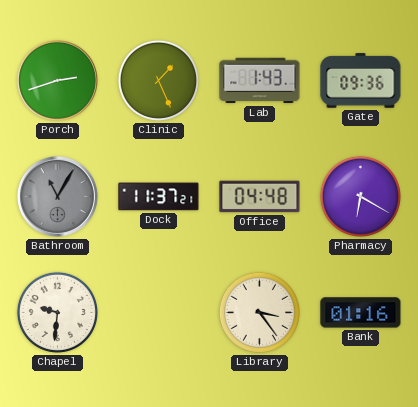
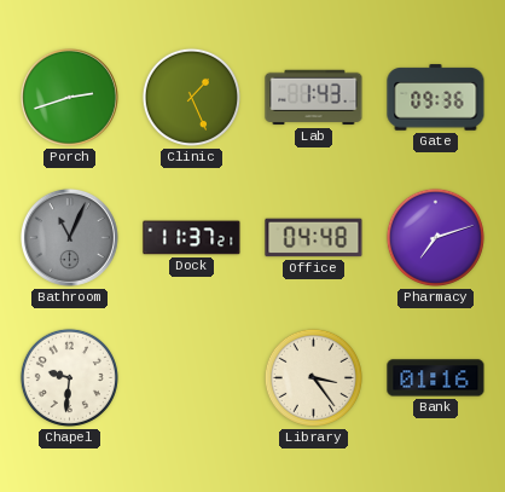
Bathroom: 11:05 -> 11:04 (69, 237)
Pharmacy: 6:20 -> 7:12 (435, 237)
